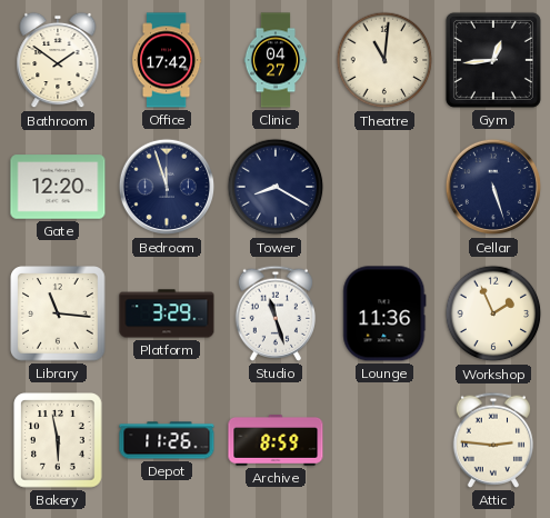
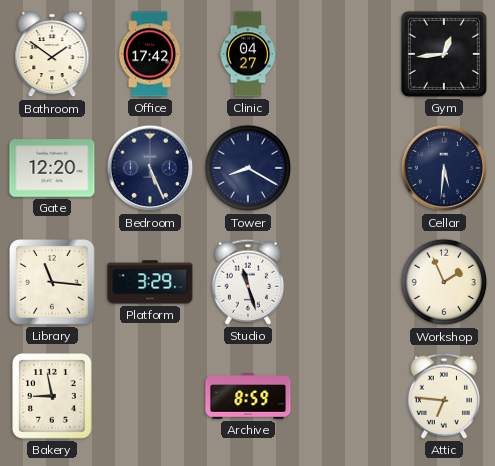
Theatre: 11:01 -> none (384, 60)
Bedroom: 11:57 -> 5:26 (150, 168)
Cellar: 5:27 -> 5:31 (444, 168)
Lounge: 11:36 -> none (384, 313)
Bakery: 5:58 -> 8:58 (52, 396)
Depot: 11:26 -> none (167, 440)
Attic: 2:46 -> 6:46 (443, 396)
